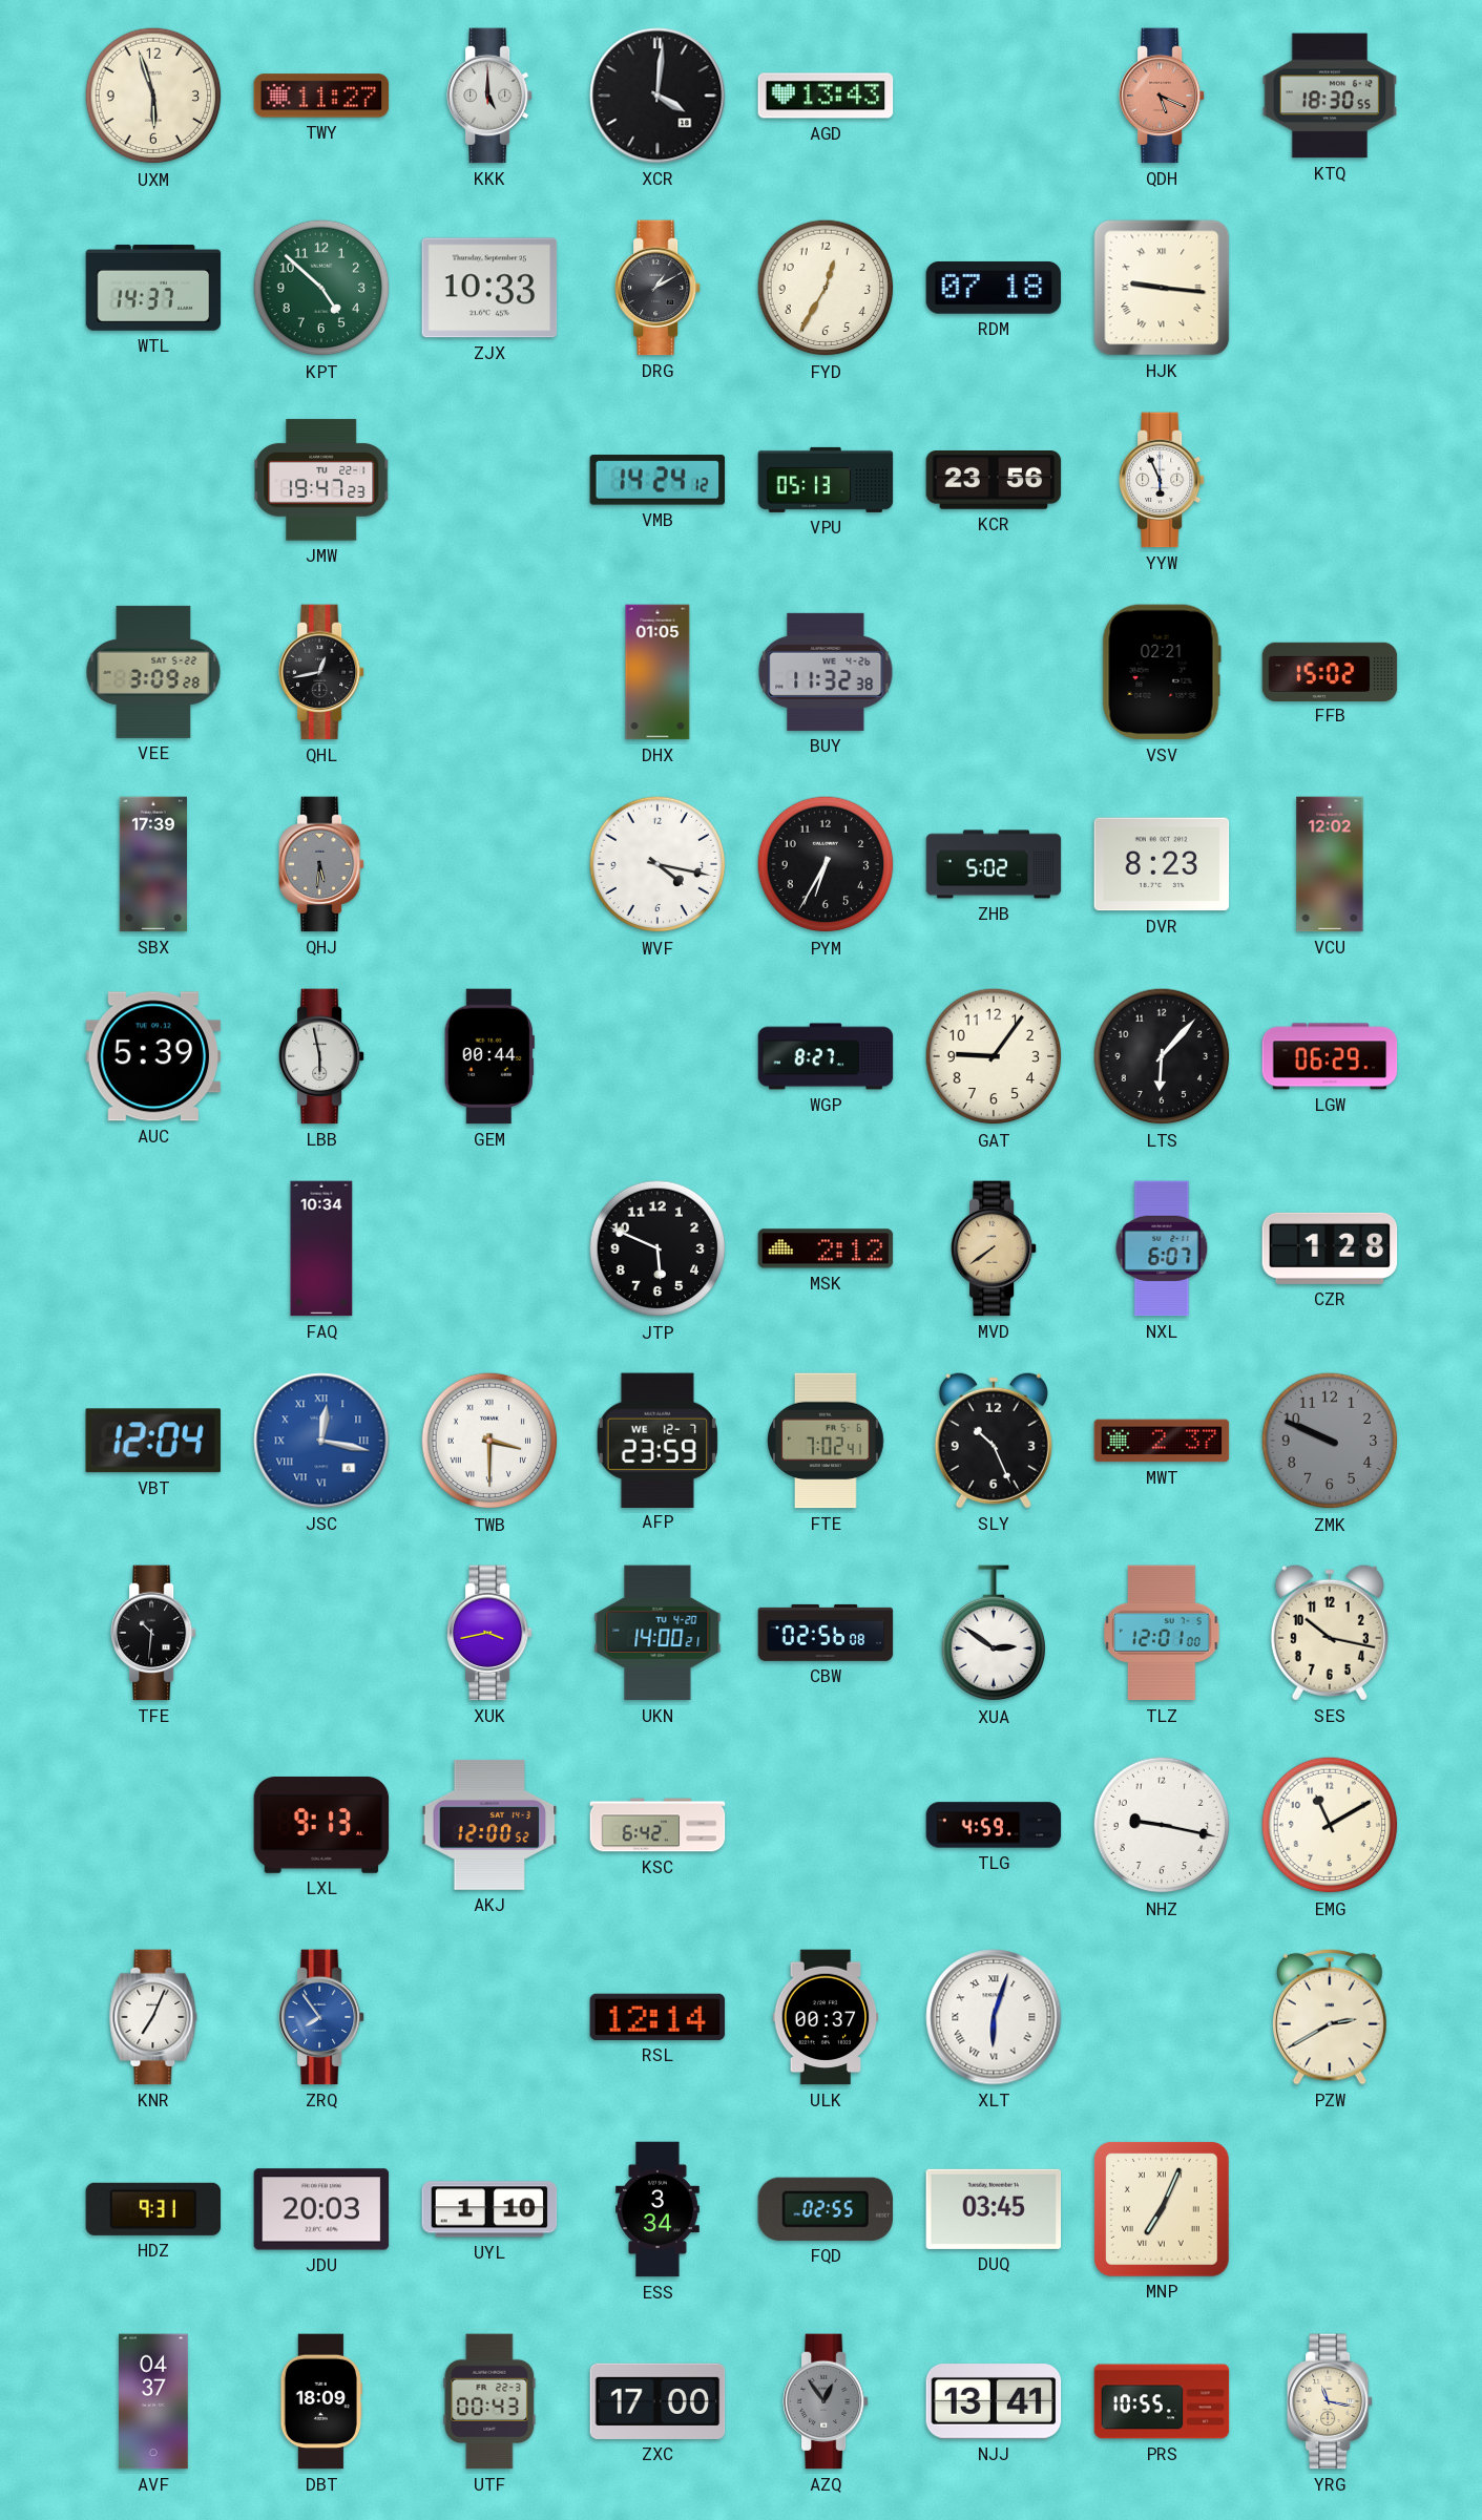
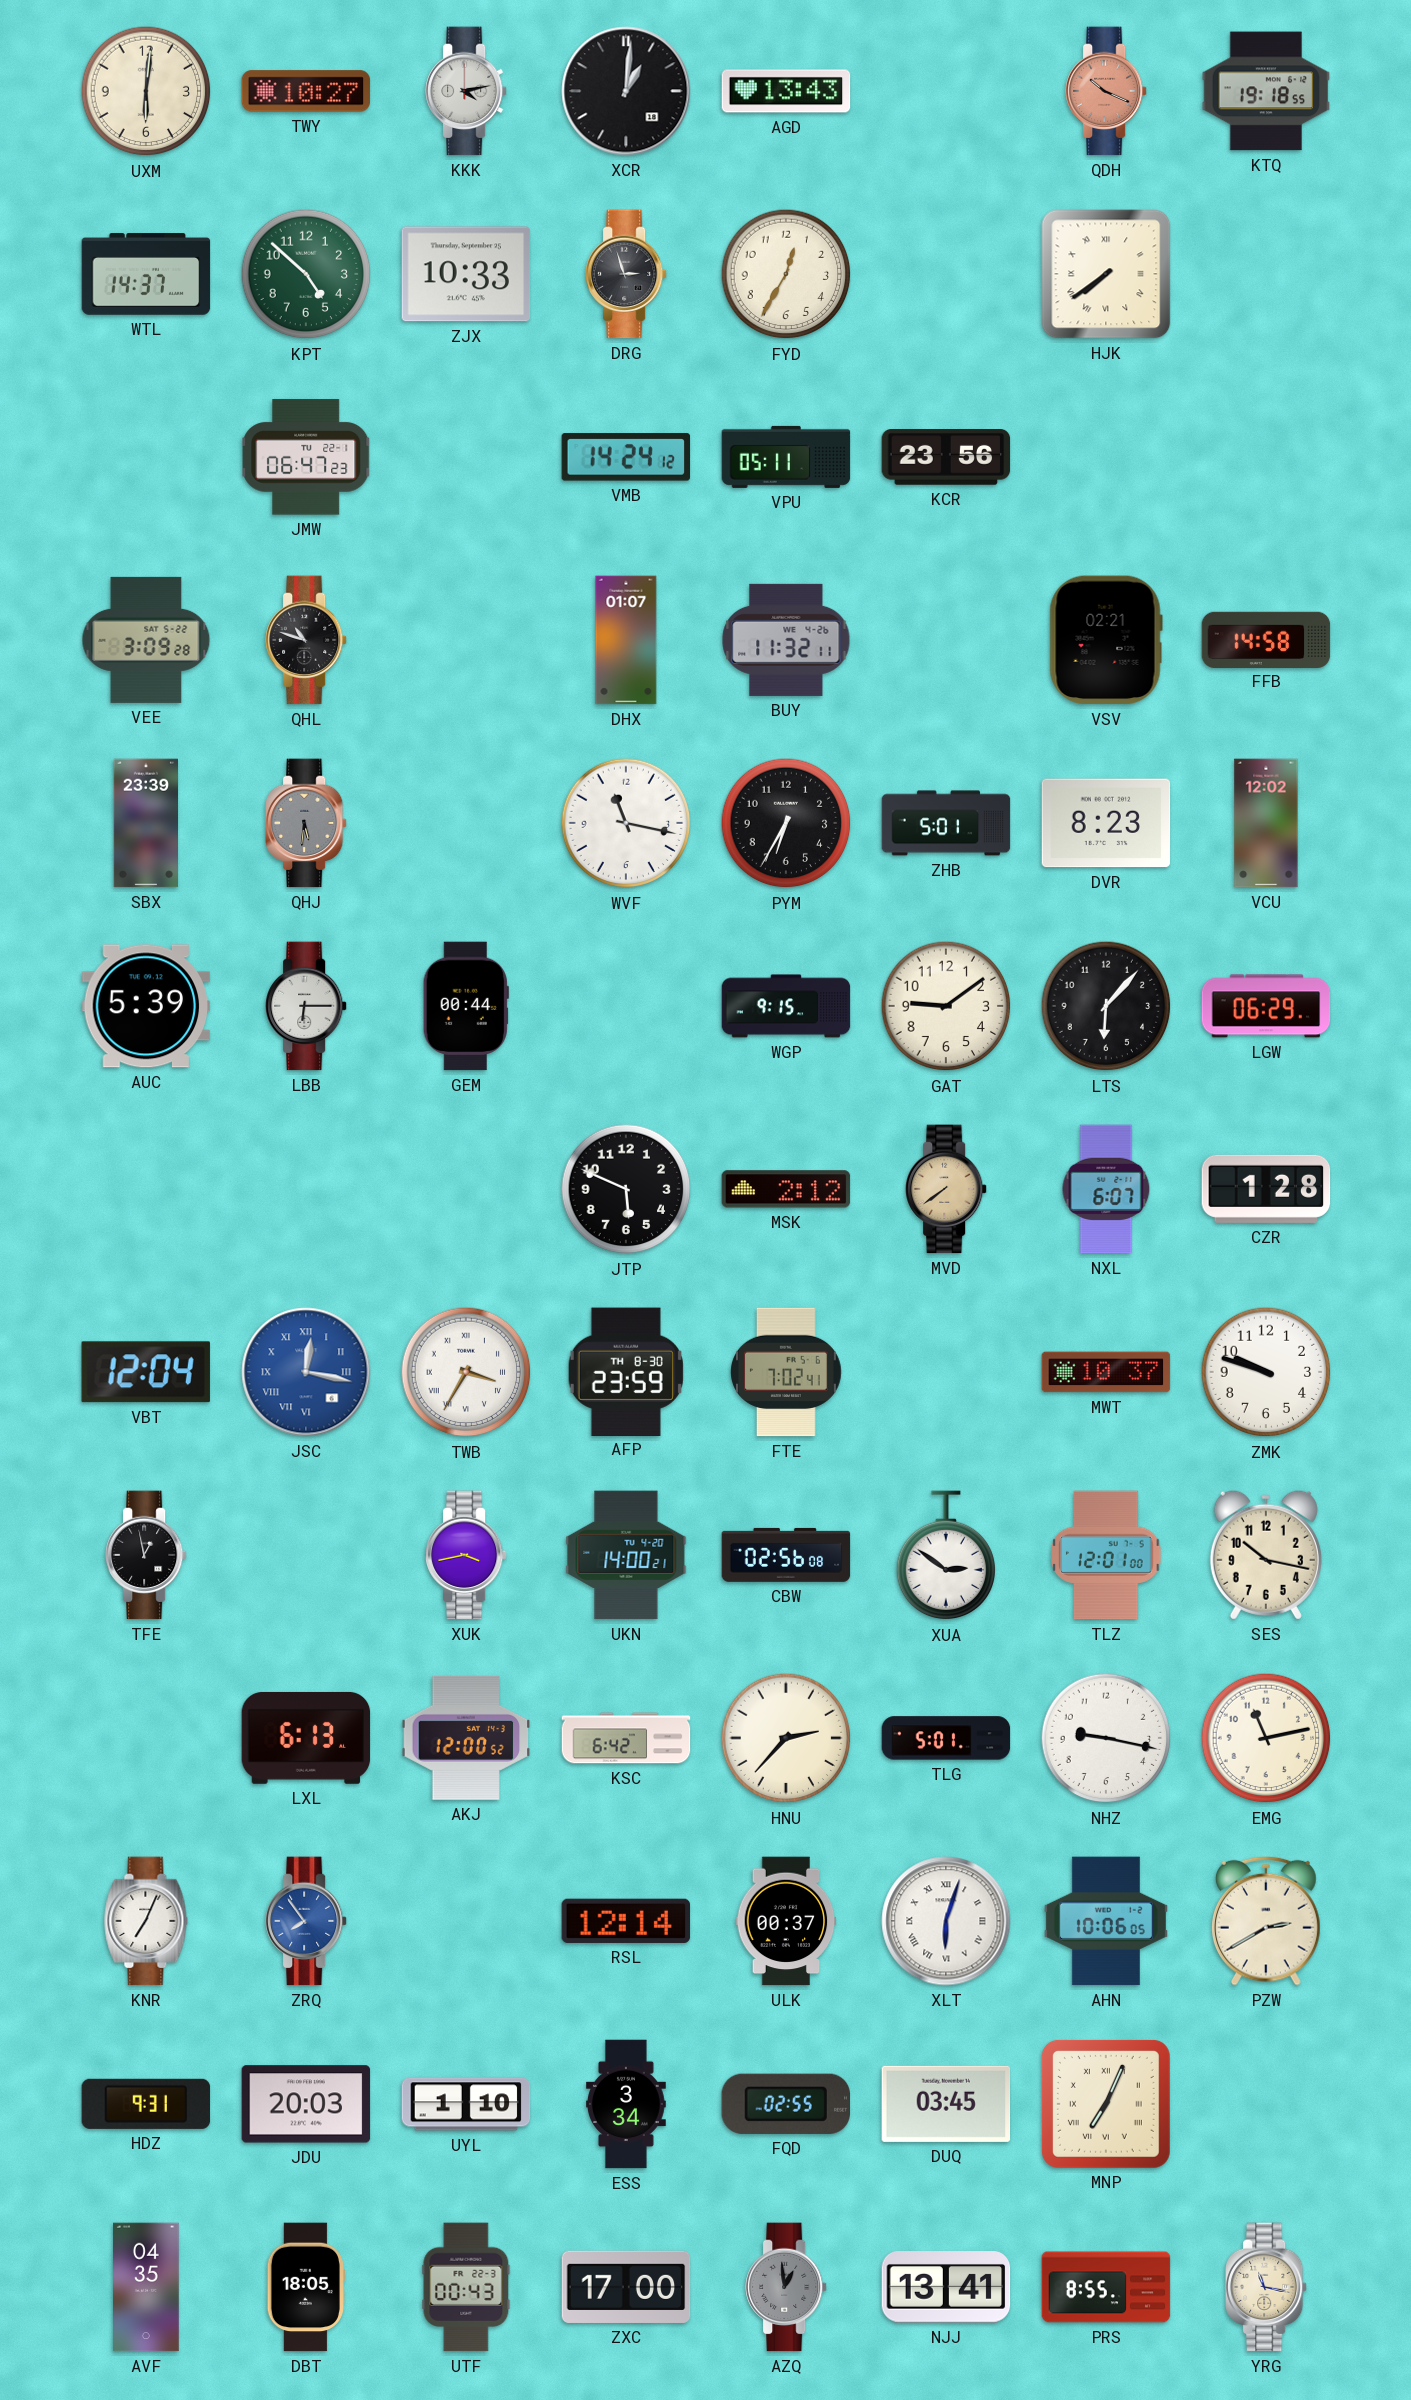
UXM: 5:57 -> 6:01 (146, 91)
TWY: 11:27 -> 10:27 (306, 91)
KKK: 5:00 -> 4:13 (467, 91)
XCR: 4:01 -> 1:01 (626, 91)
QDH: 5:19 -> 10:19 (1107, 91)
KTQ: 18:30 -> 19:18 (1266, 91)
DRG: 1:10 -> 2:57 (627, 274)
RDM: 07:18 -> none (994, 288)
HJK: 9:16 -> 7:39 (1106, 274)
JMW: 19:47 -> 06:47 (306, 457)
VPU: 05:13 -> 05:11 (786, 457)
YYW: 5:56 -> none (1163, 480)
QHL: 12:43 -> 10:48 (307, 640)
DHX: 01:05 -> 01:07 (626, 640)
BUY: 11:32:38 -> 11:32:11 (786, 640)
FFB: 15:02 -> 14:58 (1266, 639)
SBX: 17:39 -> 23:39 (145, 823)
WVF: 4:17 -> 11:17 (626, 823)
ZHB: 5:02 -> 5:01 (946, 823)
LBB: 5:58 -> 6:15 (307, 1006)
WGP: 8:27 -> 9:15 (786, 1006)
GAT: 9:06 -> 9:09 (946, 1006)
FAQ: 10:34 -> none (321, 1248)
TWB: 3:30 -> 3:35 (466, 1372)
AFP date: WE 12-7 -> TH 8-30 (626, 1371)
SLY: 10:26 -> none (994, 1441)
MWT: 2:37 -> 10:37 (1106, 1372)
ZMK: 9:49 -> 9:48 (1266, 1372)
ZMK dial: grey -> white (1266, 1372)
TFE: 10:31 -> 12:58 (147, 1555)
LXL: 9:13 -> 6:13 (306, 1738)
HNU: none -> 2:37 (786, 1738)
TLG: 4:59 -> 5:01 (946, 1738)
EMG: 11:10 -> 11:13 (1266, 1738)
AHN: none -> 10:06 (1106, 1921)
AVF: 04:37 -> 04:35 (146, 2287)
DBT: 18:09 -> 18:05 (306, 2287)
AZQ: 12:54 -> 12:59 (787, 2287)
PRS: 10:55 -> 8:55 (1106, 2287)
